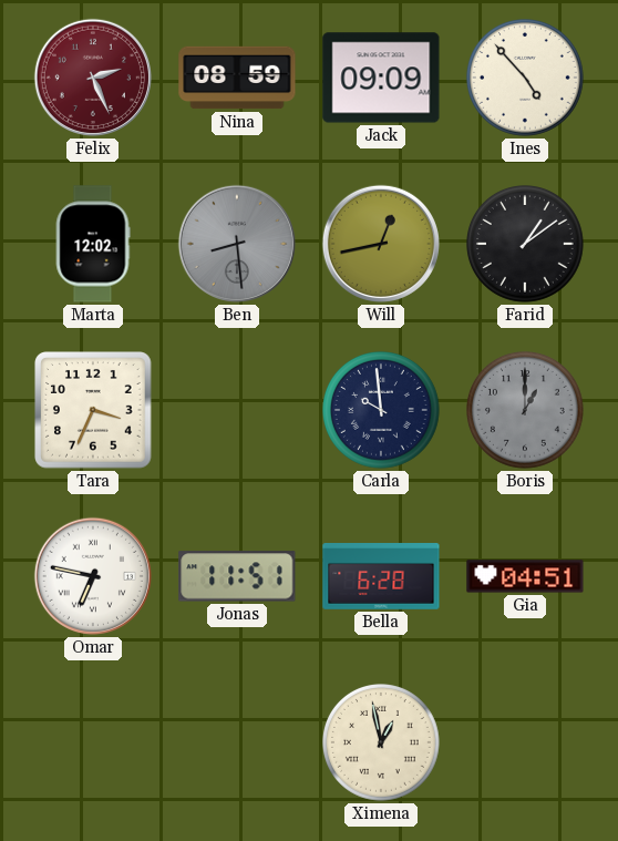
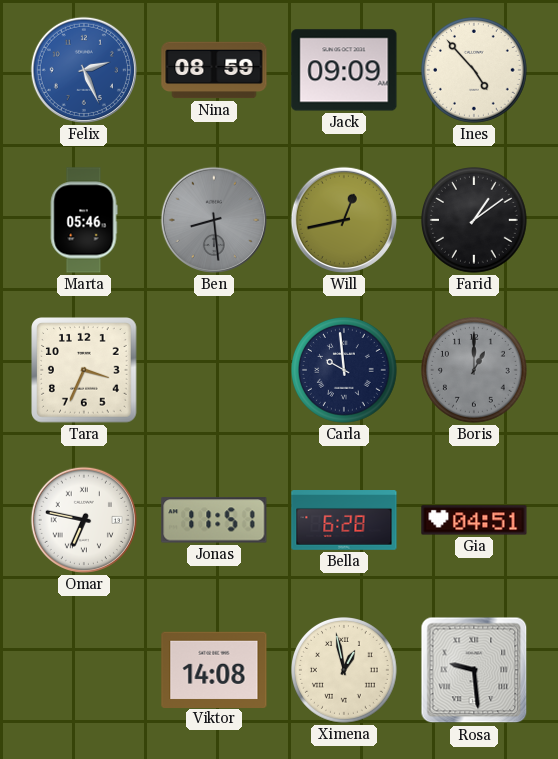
Felix dial: burgundy -> blue (84, 70)
Marta: 12:02 -> 05:46 (84, 220)
Viktor: none -> 14:08 (214, 669)
Rosa: none -> 9:29 (474, 670)
